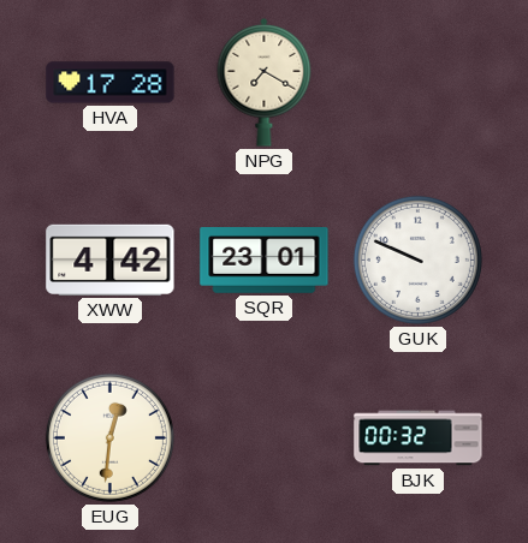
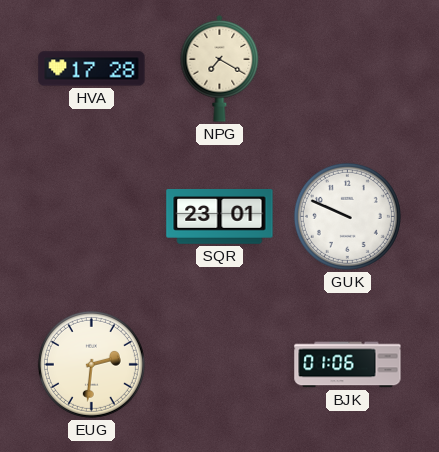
XWW: 4:42 -> none (111, 259)
EUG: 12:31 -> 2:31 (91, 364)
BJK: 00:32 -> 01:06 (348, 365)
